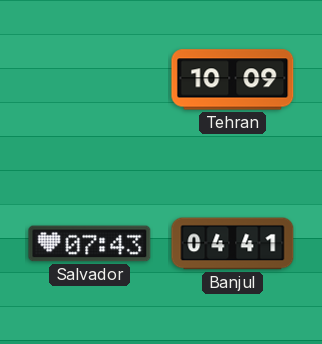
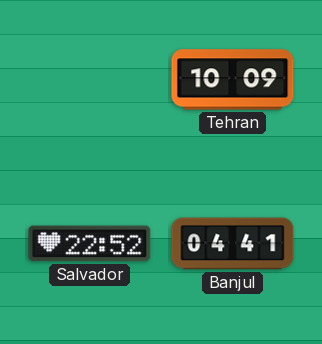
Salvador: 07:43 -> 22:52 (90, 244)
